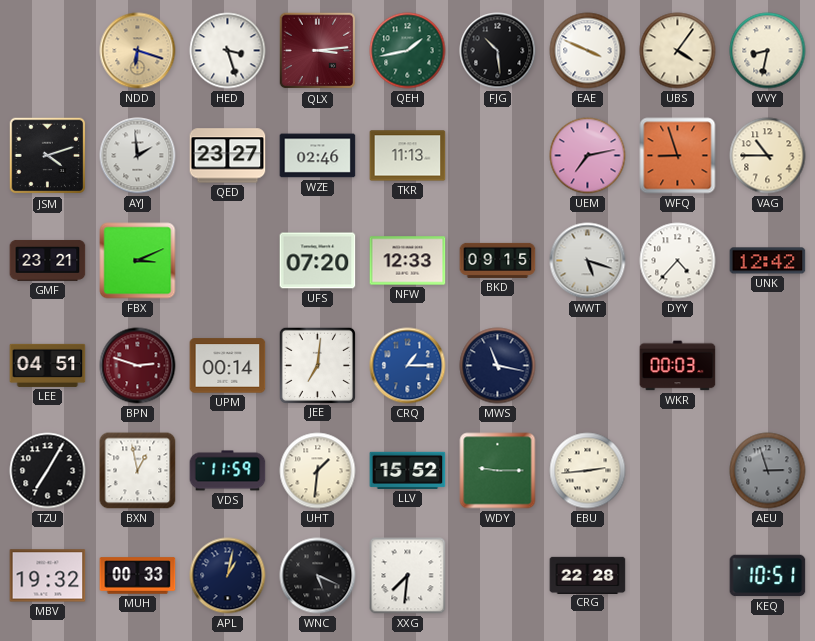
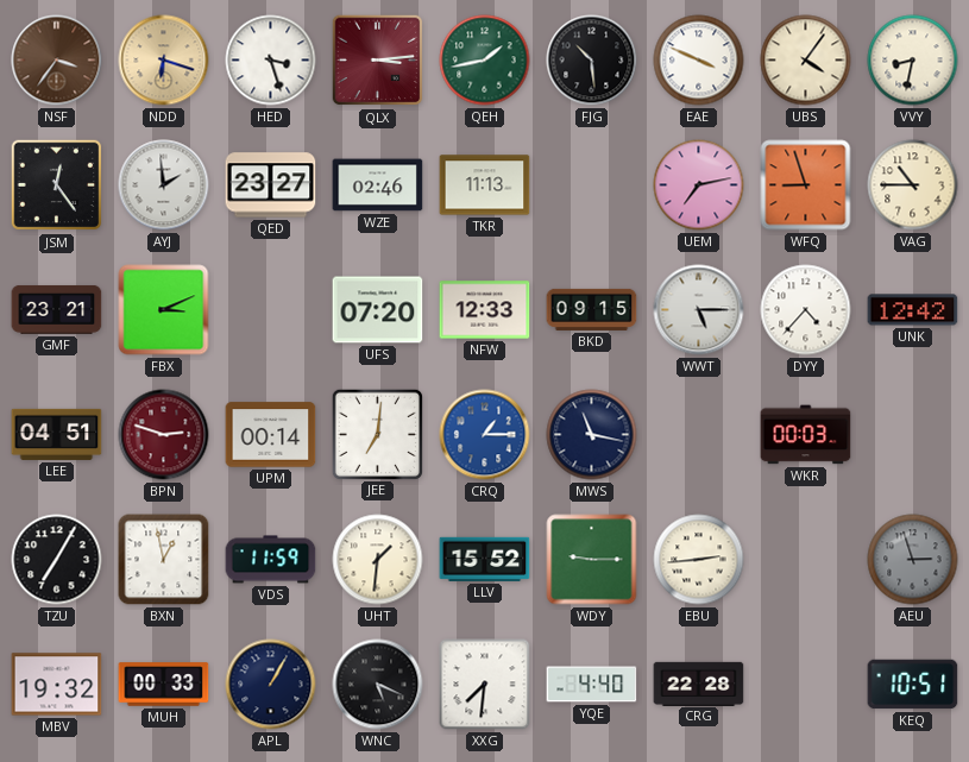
NSF: none -> 3:36 (57, 61)
JSM: 4:12 -> 12:24 (57, 185)
WWT: 5:18 -> 5:15 (699, 310)
APL: 1:02 -> 1:05 (271, 685)
YQE: none -> 4:40 (592, 685)
